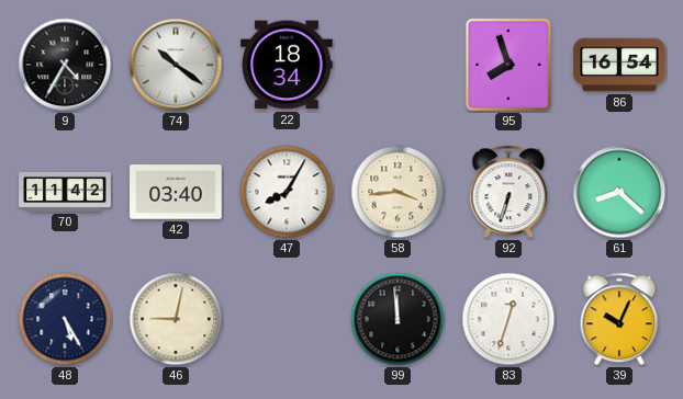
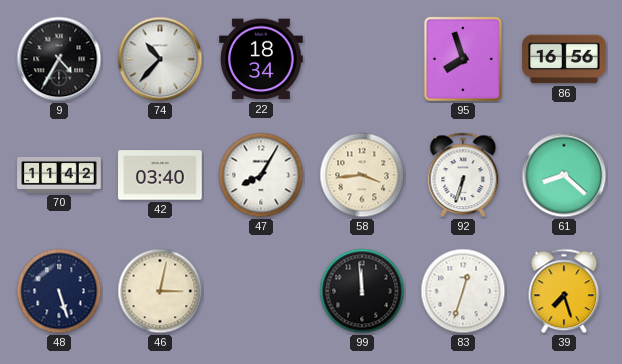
74: 10:21 -> 10:37 (160, 59)
86: 16:54 -> 16:56 (564, 59)
48: 5:25 -> 5:27 (59, 291)
46: 9:02 -> 3:02 (160, 291)
39: 10:04 -> 7:27 (564, 291)
